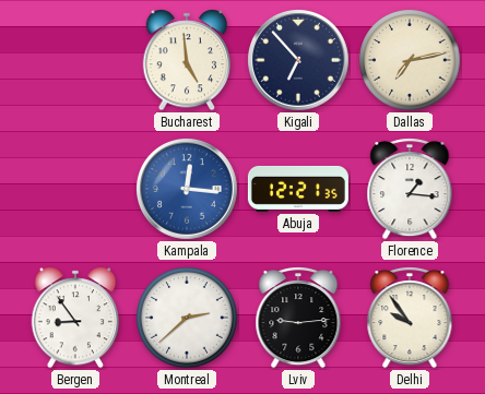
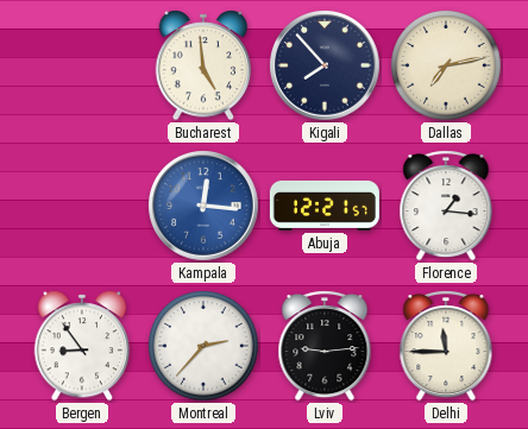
Kigali: 6:53 -> 7:53 (326, 67)
Abuja: 12:21:35 -> 12:21:57 (325, 206)
Montreal: 2:38 -> 2:37 (203, 346)
Delhi: 9:54 -> 11:45 (446, 346)
